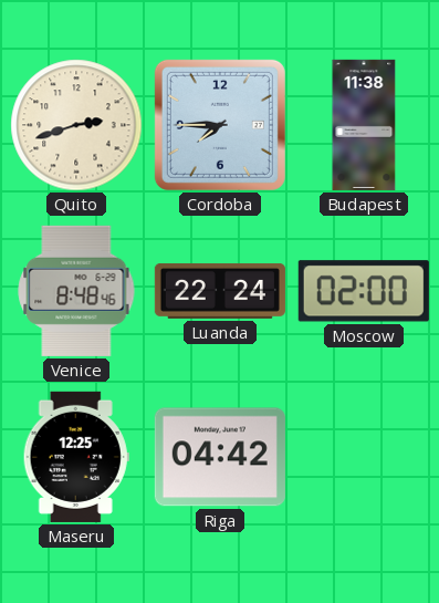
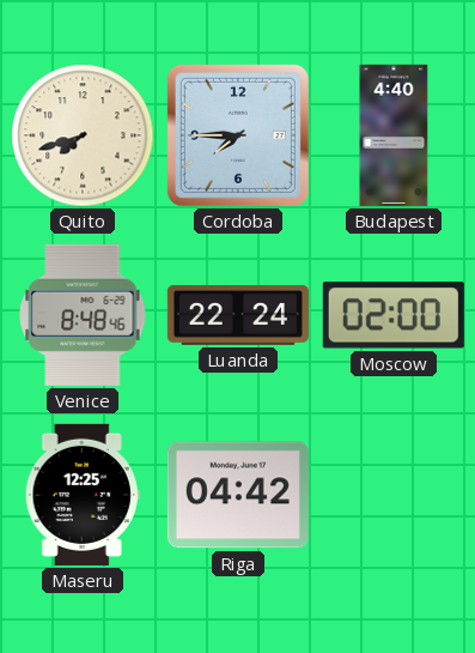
Quito: 2:42 -> 7:42 (83, 135)
Budapest: 11:38 -> 4:40 (394, 135)
